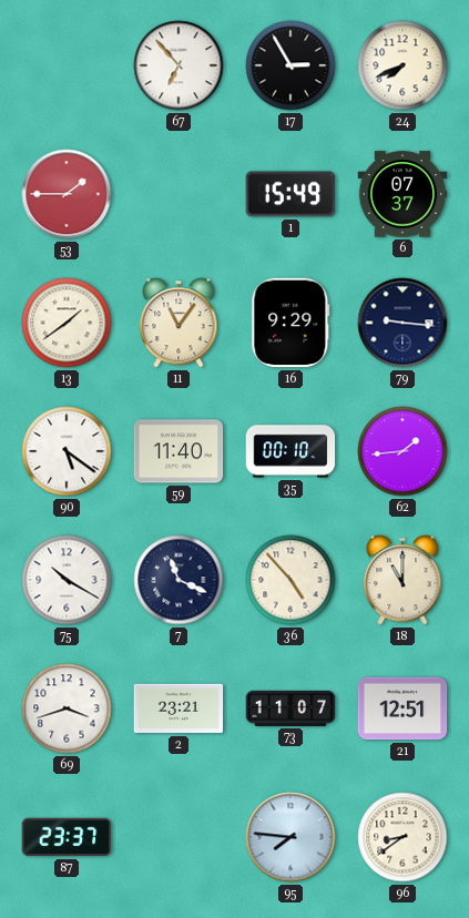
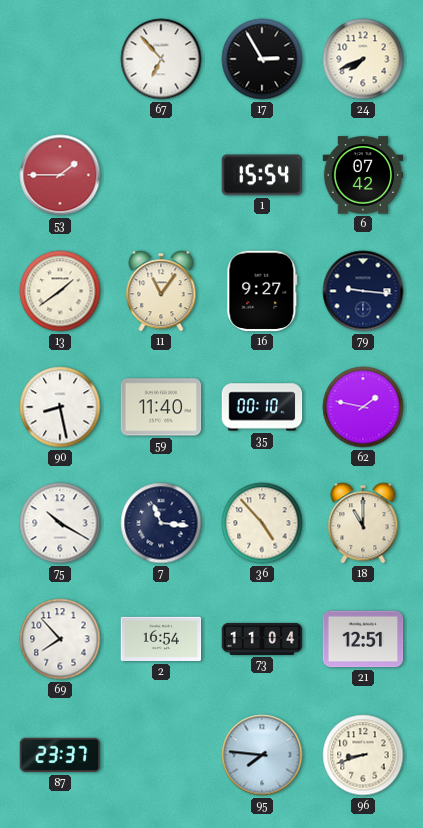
1: 15:49 -> 15:54 (262, 175)
6: 07:37 -> 07:42 (363, 175)
16: 9:29 -> 9:27 (262, 291)
90: 5:21 -> 8:28 (60, 407)
62: 1:44 -> 1:47 (363, 407)
7: 11:19 -> 11:16 (161, 523)
69: 3:42 -> 7:53 (60, 639)
2: 23:21 -> 16:54 (161, 639)
73: 11:07 -> 11:04 (262, 639)
96: 8:39 -> 8:42 (363, 755)
